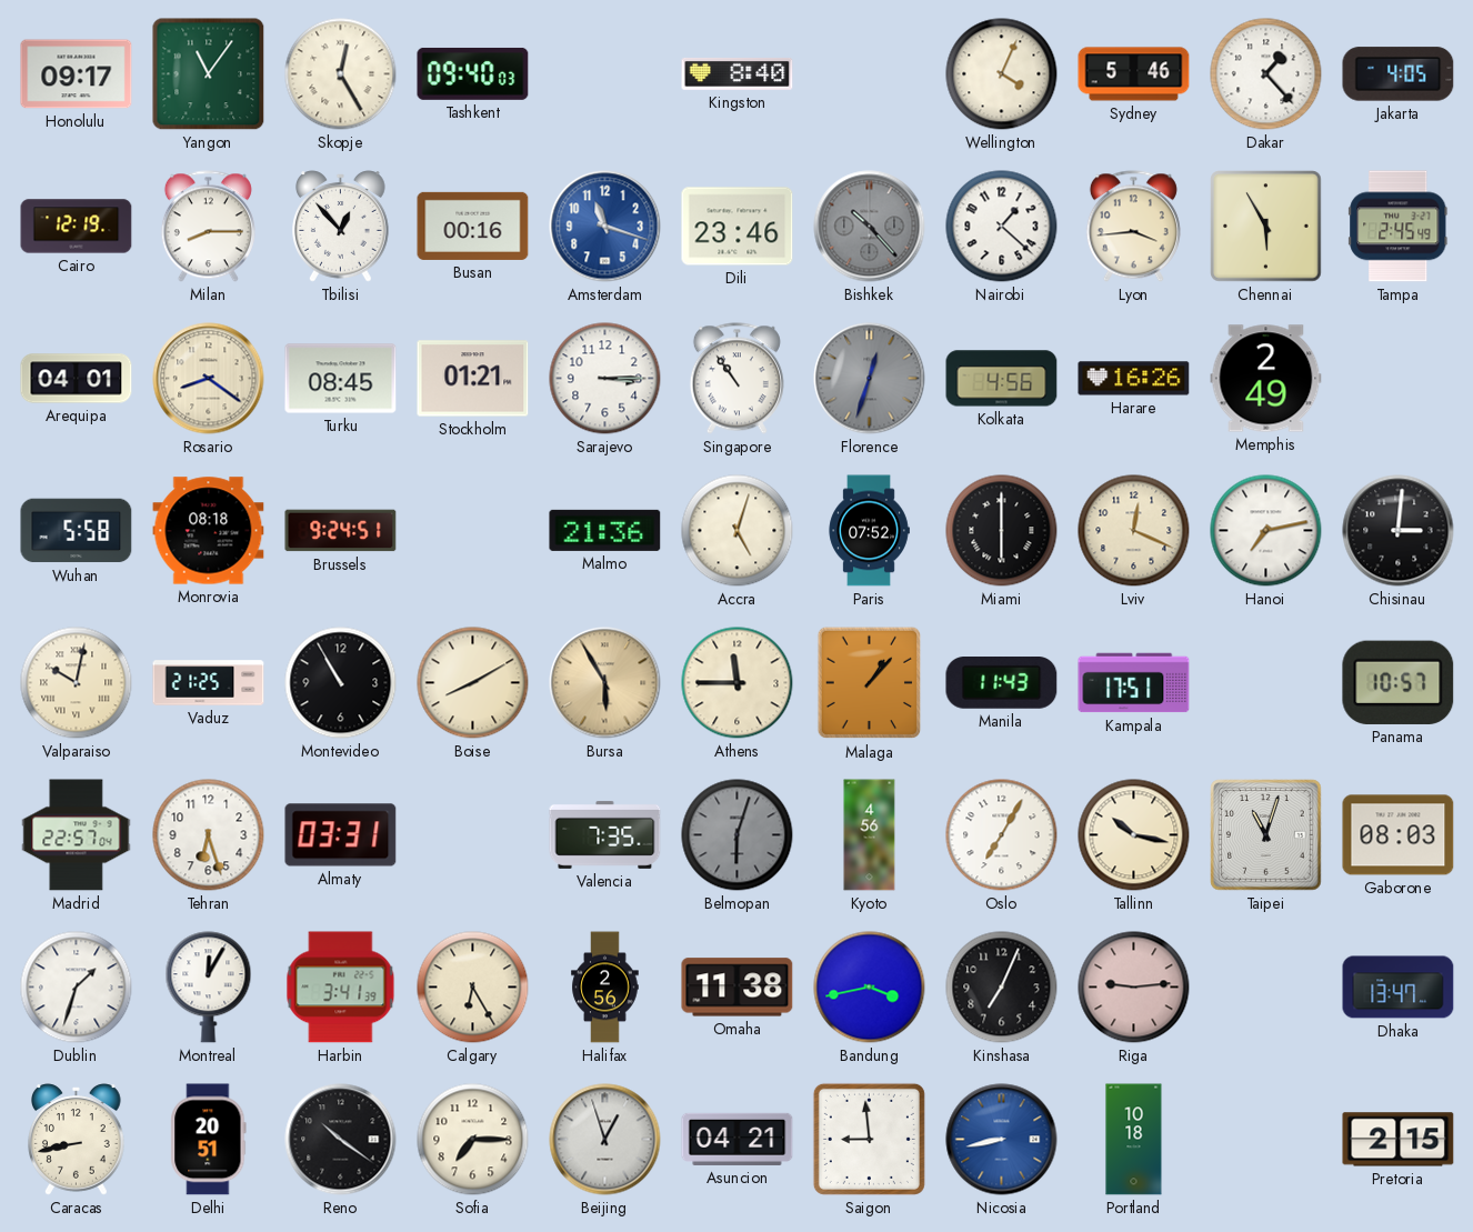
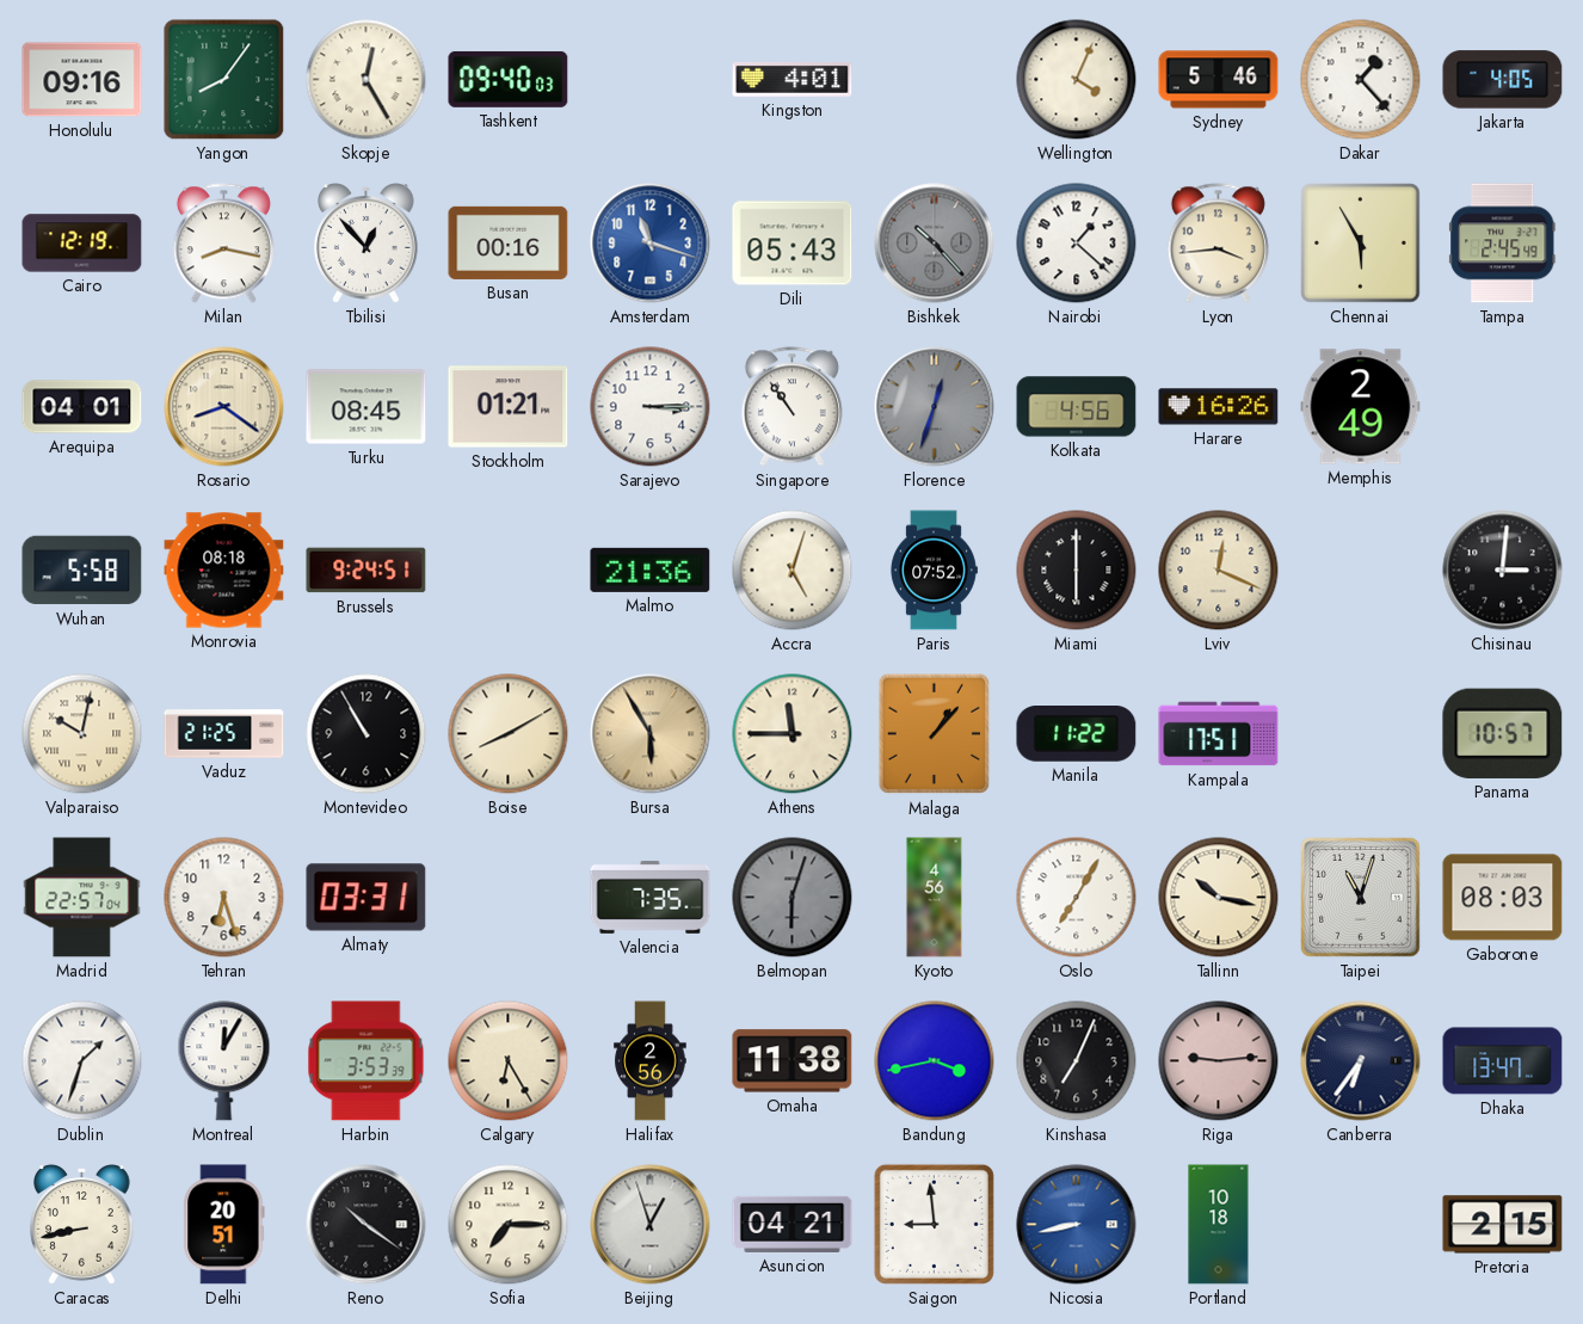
Honolulu: 09:17 -> 09:16 (82, 80)
Yangon: 11:06 -> 8:06 (224, 80)
Kingston: 8:40 -> 4:01 (793, 80)
Milan: 8:15 -> 8:17 (223, 244)
Dili: 23:46 -> 05:43 (793, 244)
Hanoi: 7:13 -> none (1266, 531)
Manila: 11:43 -> 11:22 (1077, 734)
Harbin: 3:41 -> 3:53 (367, 1061)
Canberra: none -> 6:36 (1361, 1061)
